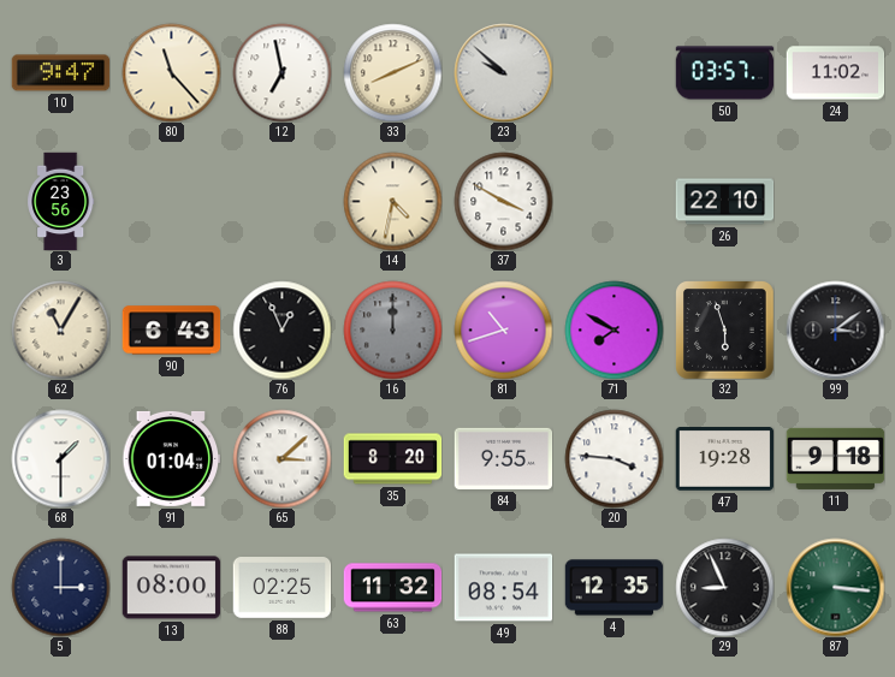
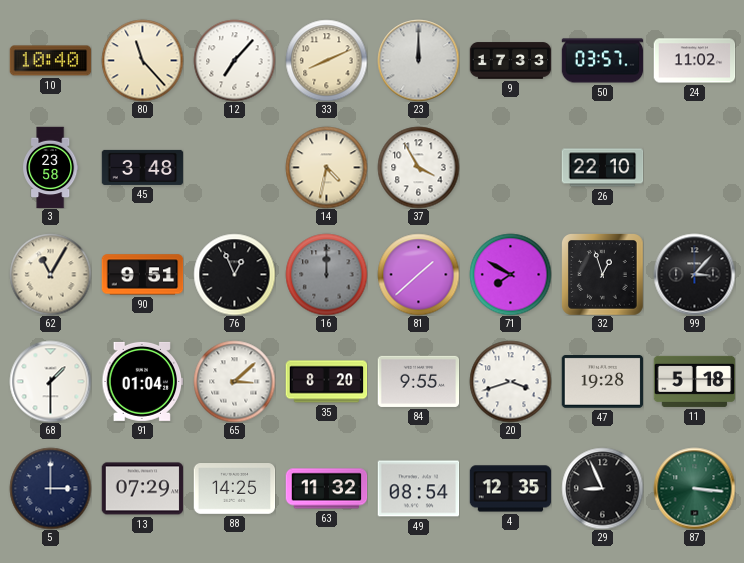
10: 9:47 -> 10:40 (50, 61)
12: 6:58 -> 7:07 (234, 60)
23: 9:52 -> 12:00 (418, 60)
9: none -> 17:33 (510, 61)
3: 23:56 -> 23:58 (51, 167)
45: none -> 3:48 (142, 167)
37: 3:50 -> 3:55 (418, 167)
90: 6:43 -> 9:51 (142, 275)
81: 10:42 -> 1:38 (418, 274)
32: 5:57 -> 12:57 (603, 275)
99: 3:09 -> 3:07 (694, 274)
20: 3:46 -> 3:42 (510, 381)
11: 9:18 -> 5:18 (694, 381)
13: 08:00 -> 07:29 (142, 489)
88: 02:25 -> 14:25 (234, 489)
